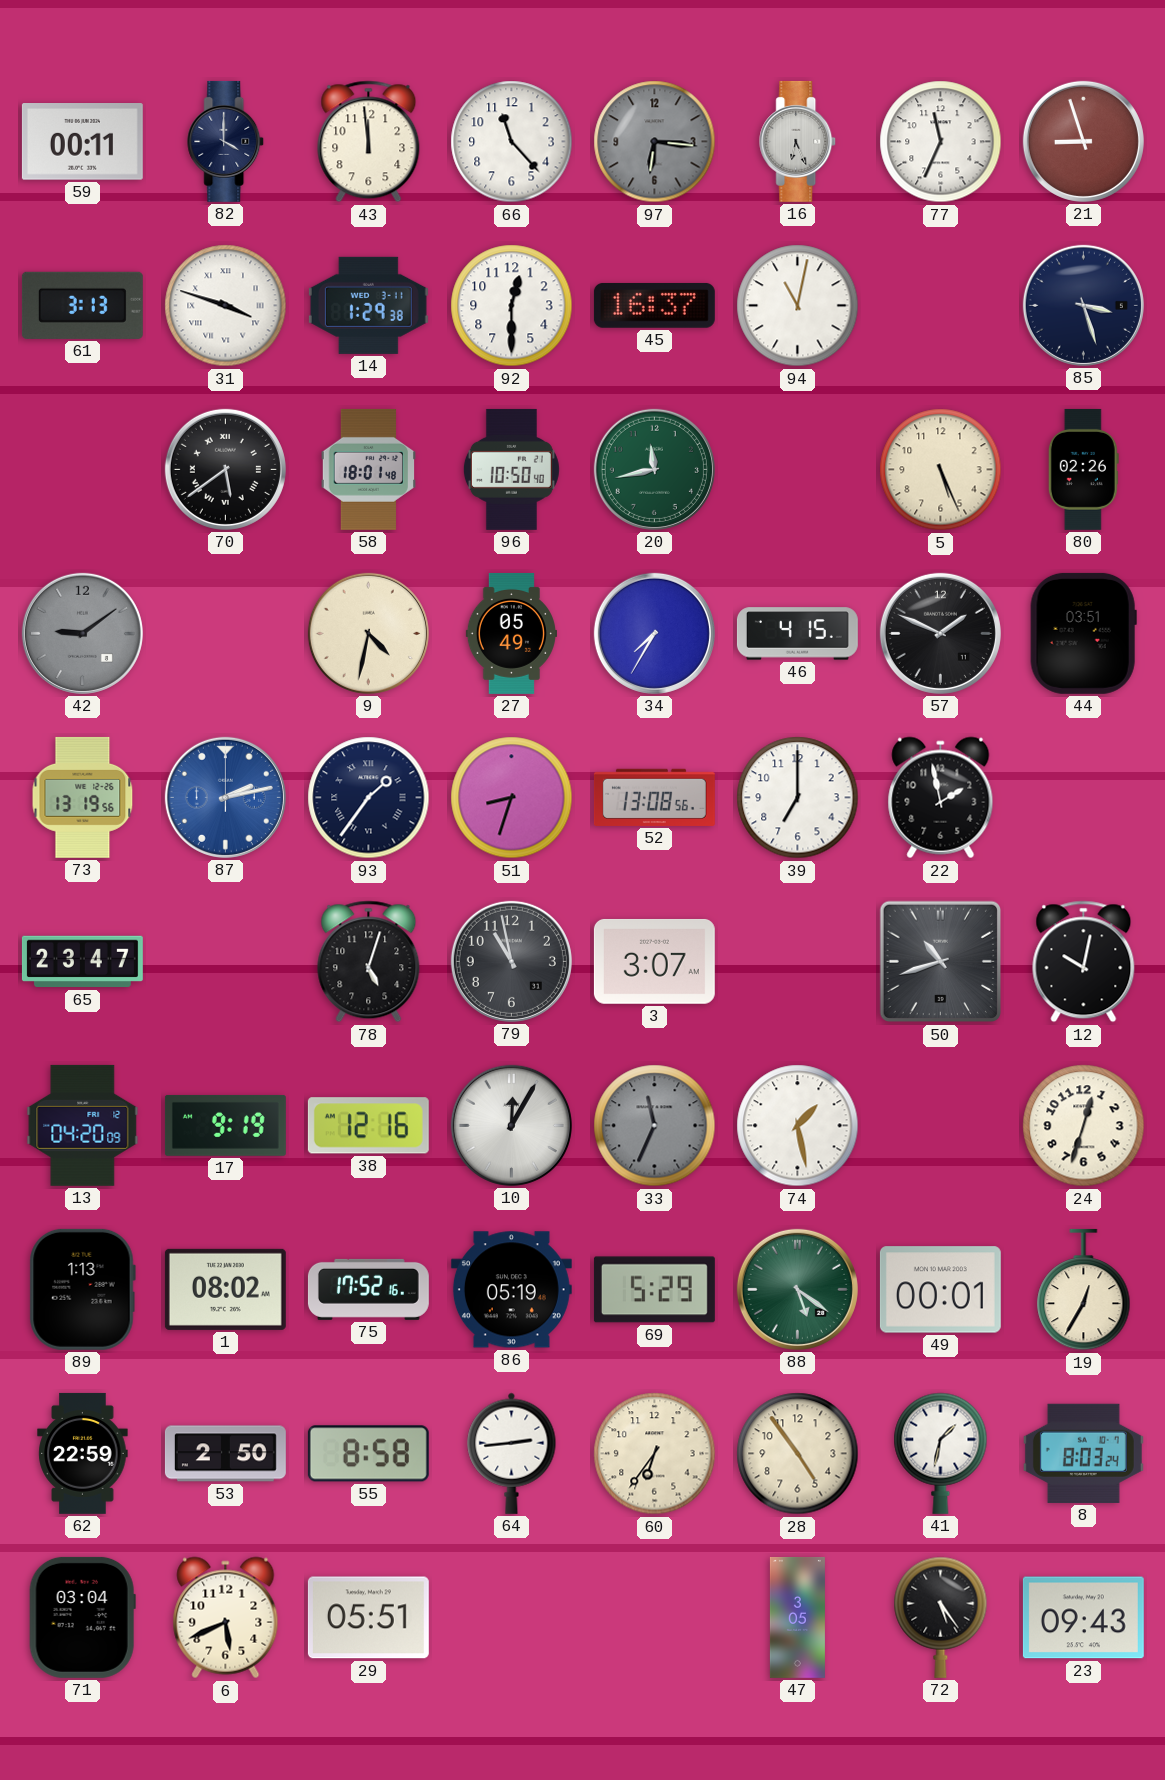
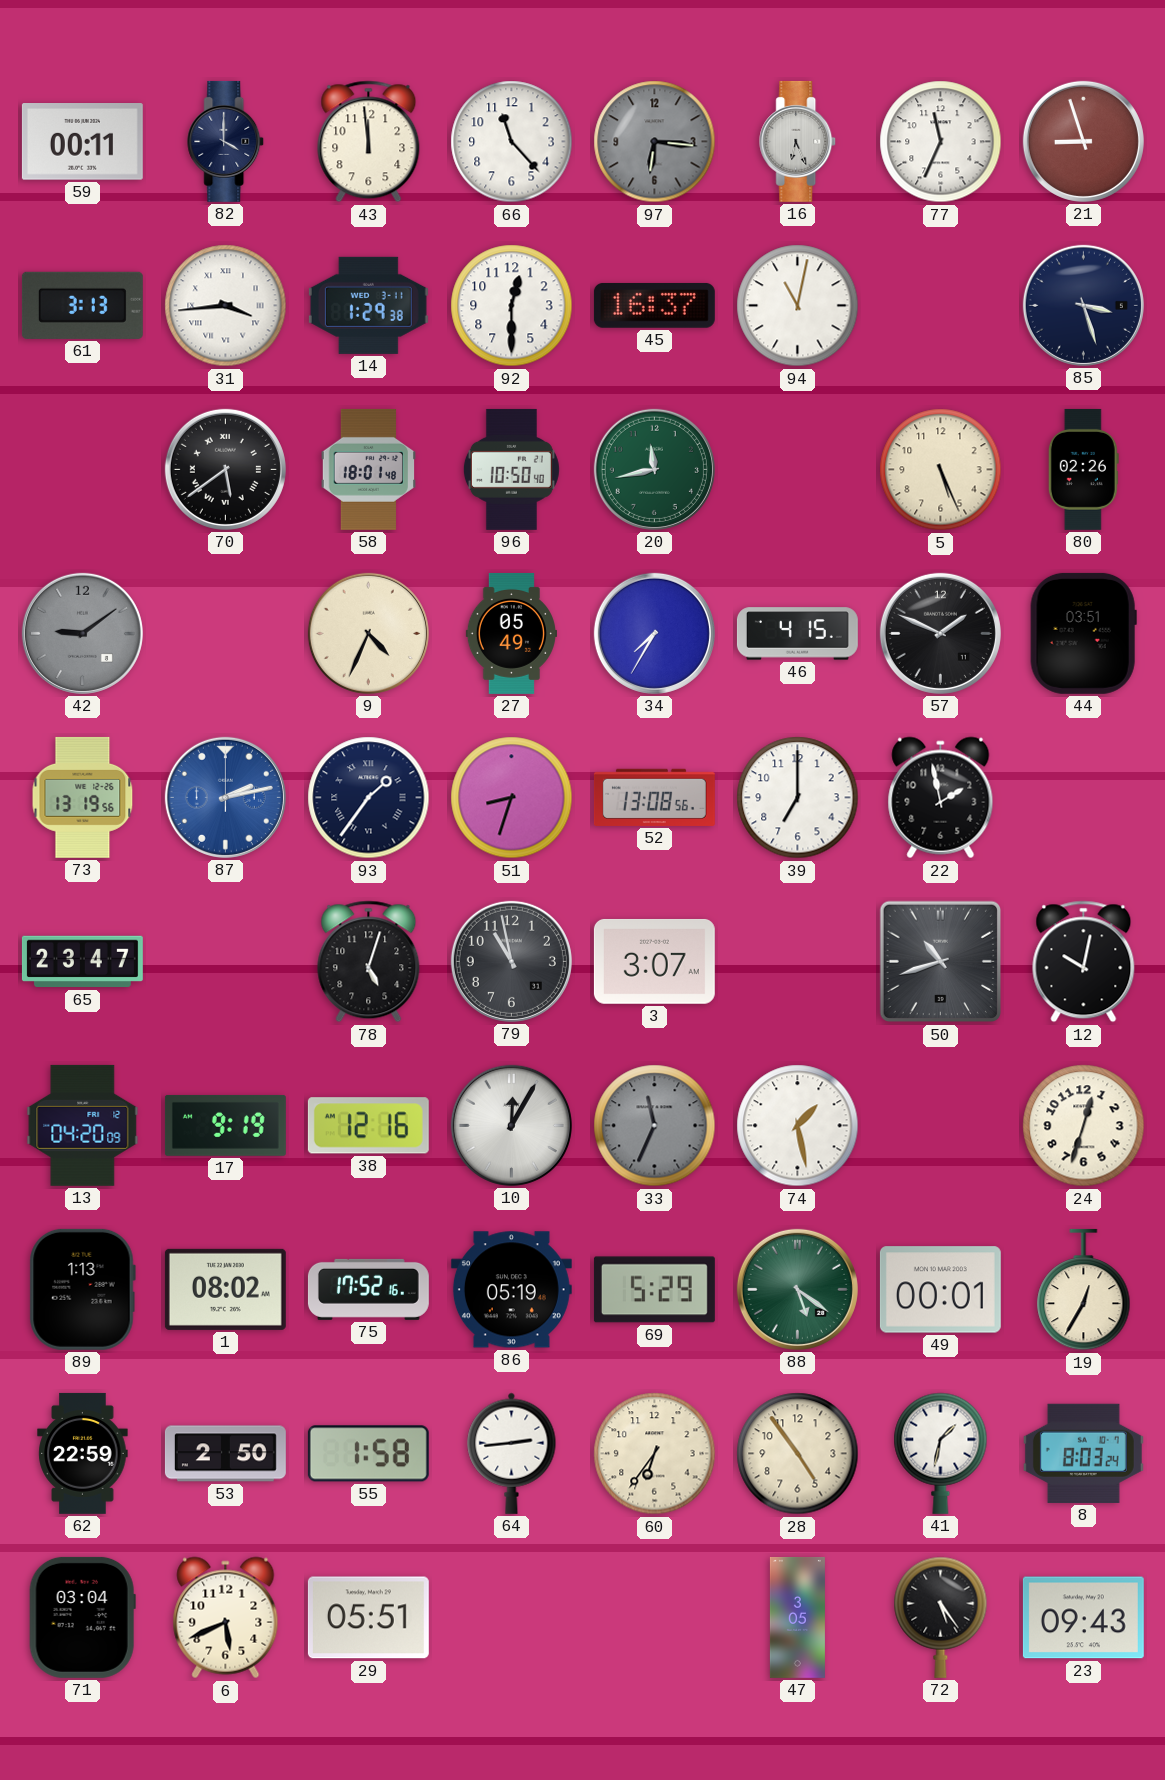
31: 3:48 -> 3:44 (226, 306)
9: 4:32 -> 4:34 (368, 633)
55: 8:58 -> 1:58 (368, 1454)
